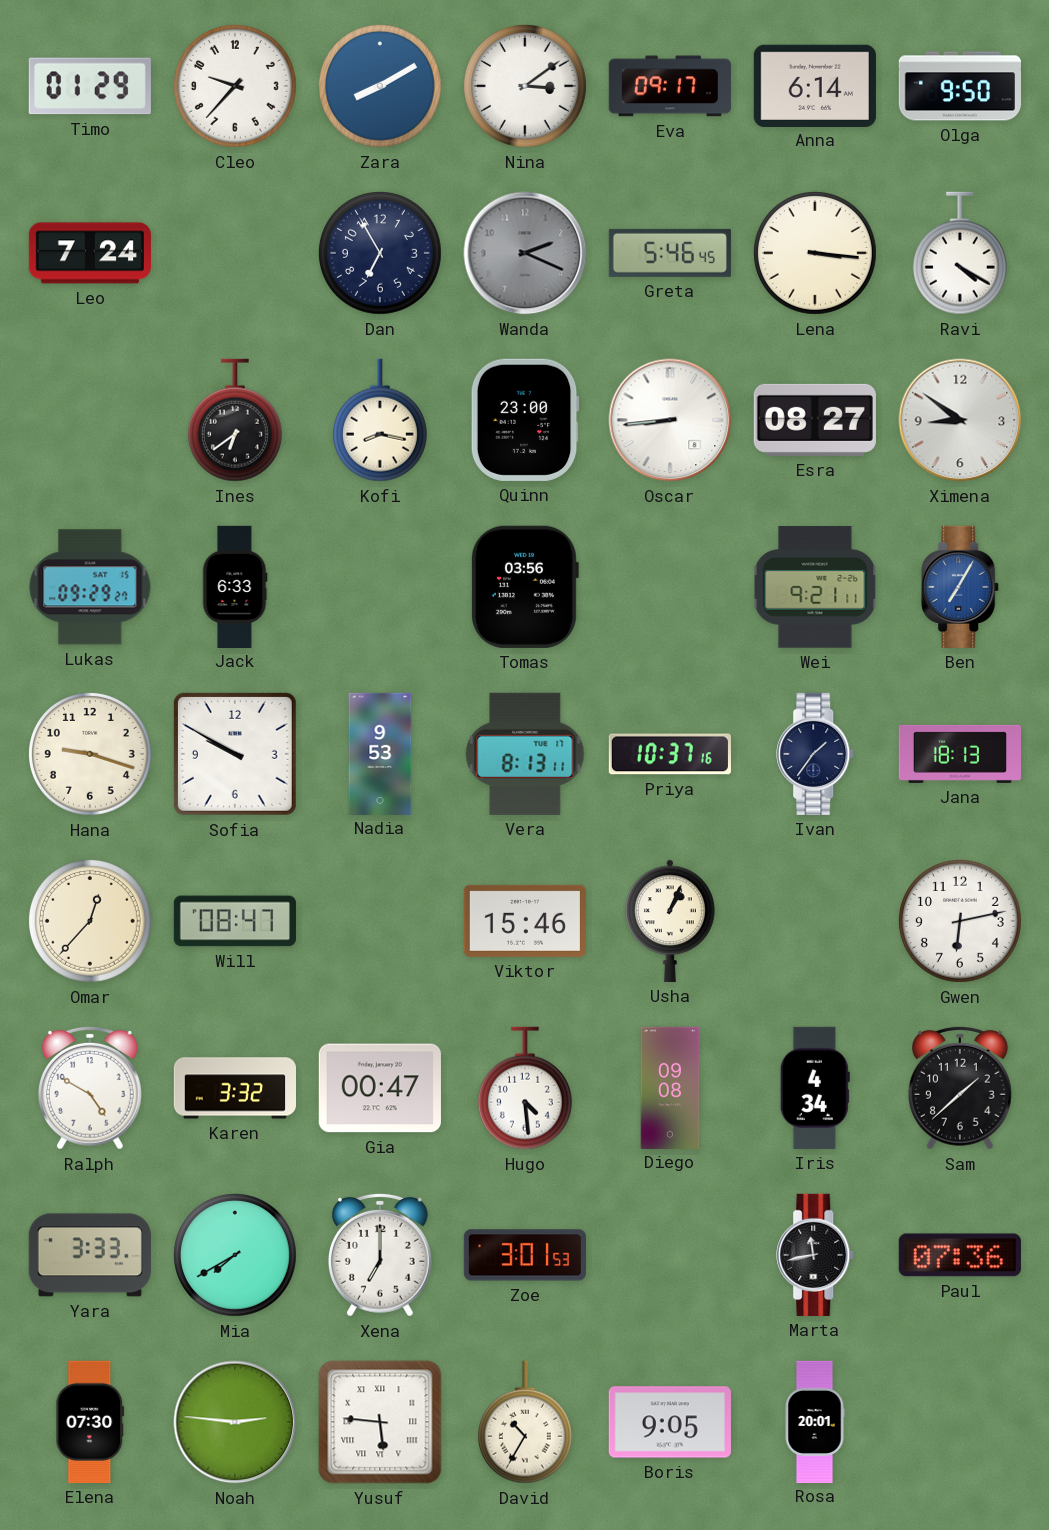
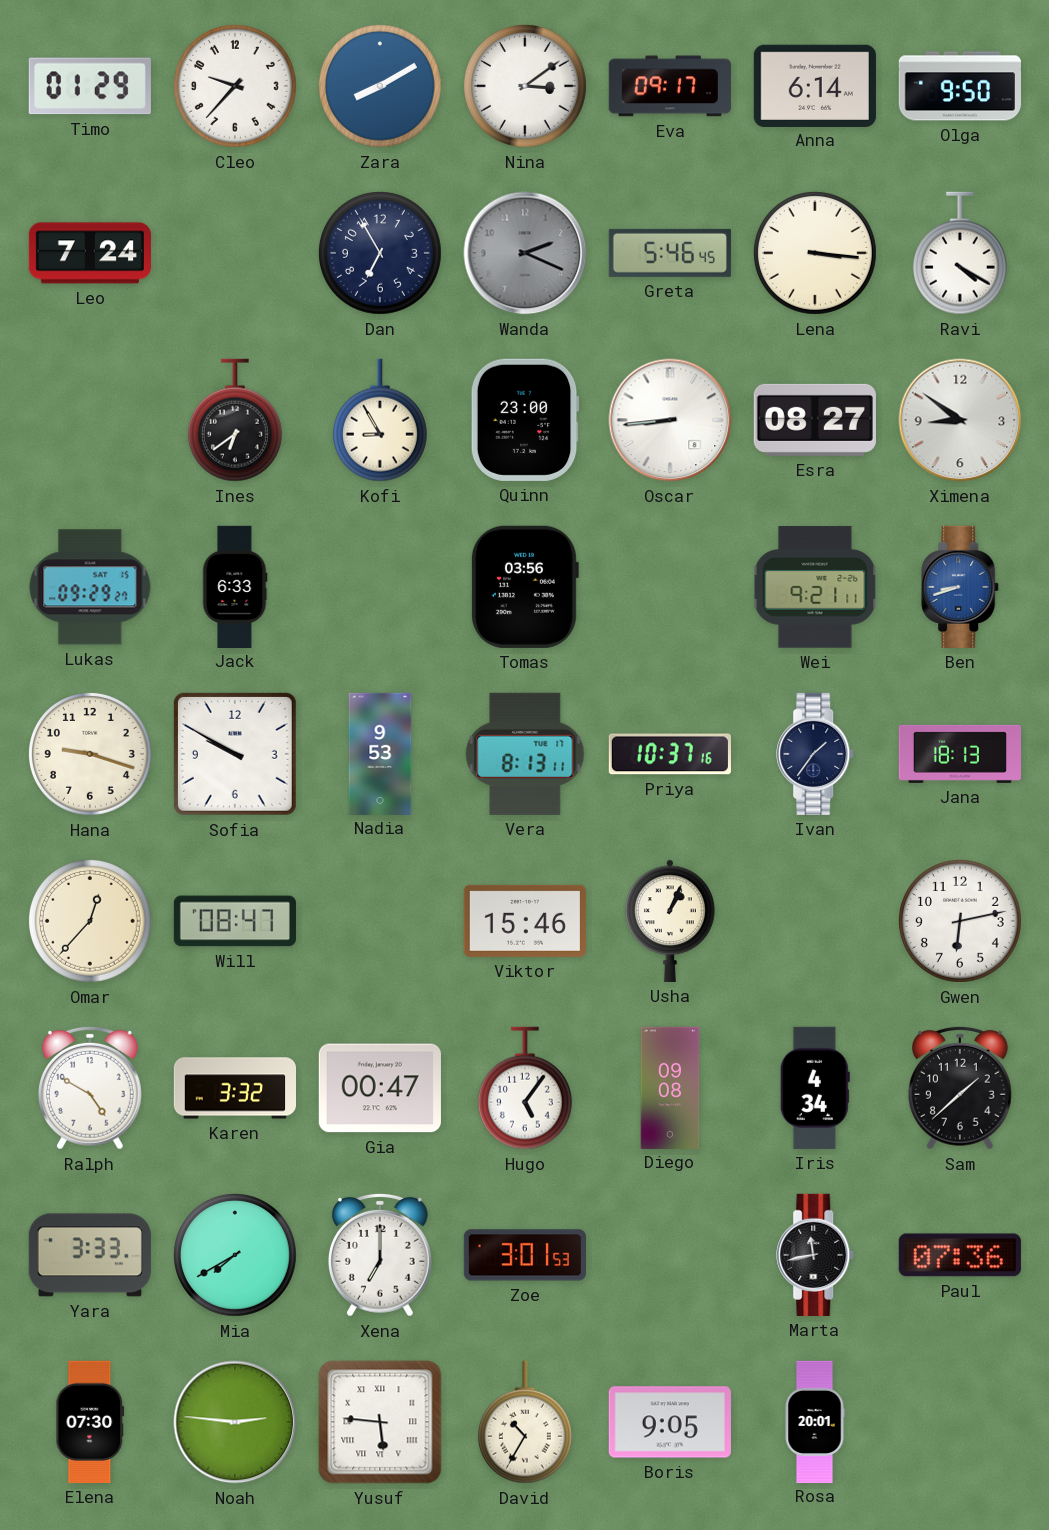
Kofi: 8:17 -> 8:55 (380, 420)
Ben: 7:05 -> 8:42 (961, 587)
Hugo: 4:29 -> 5:06 (525, 1088)
